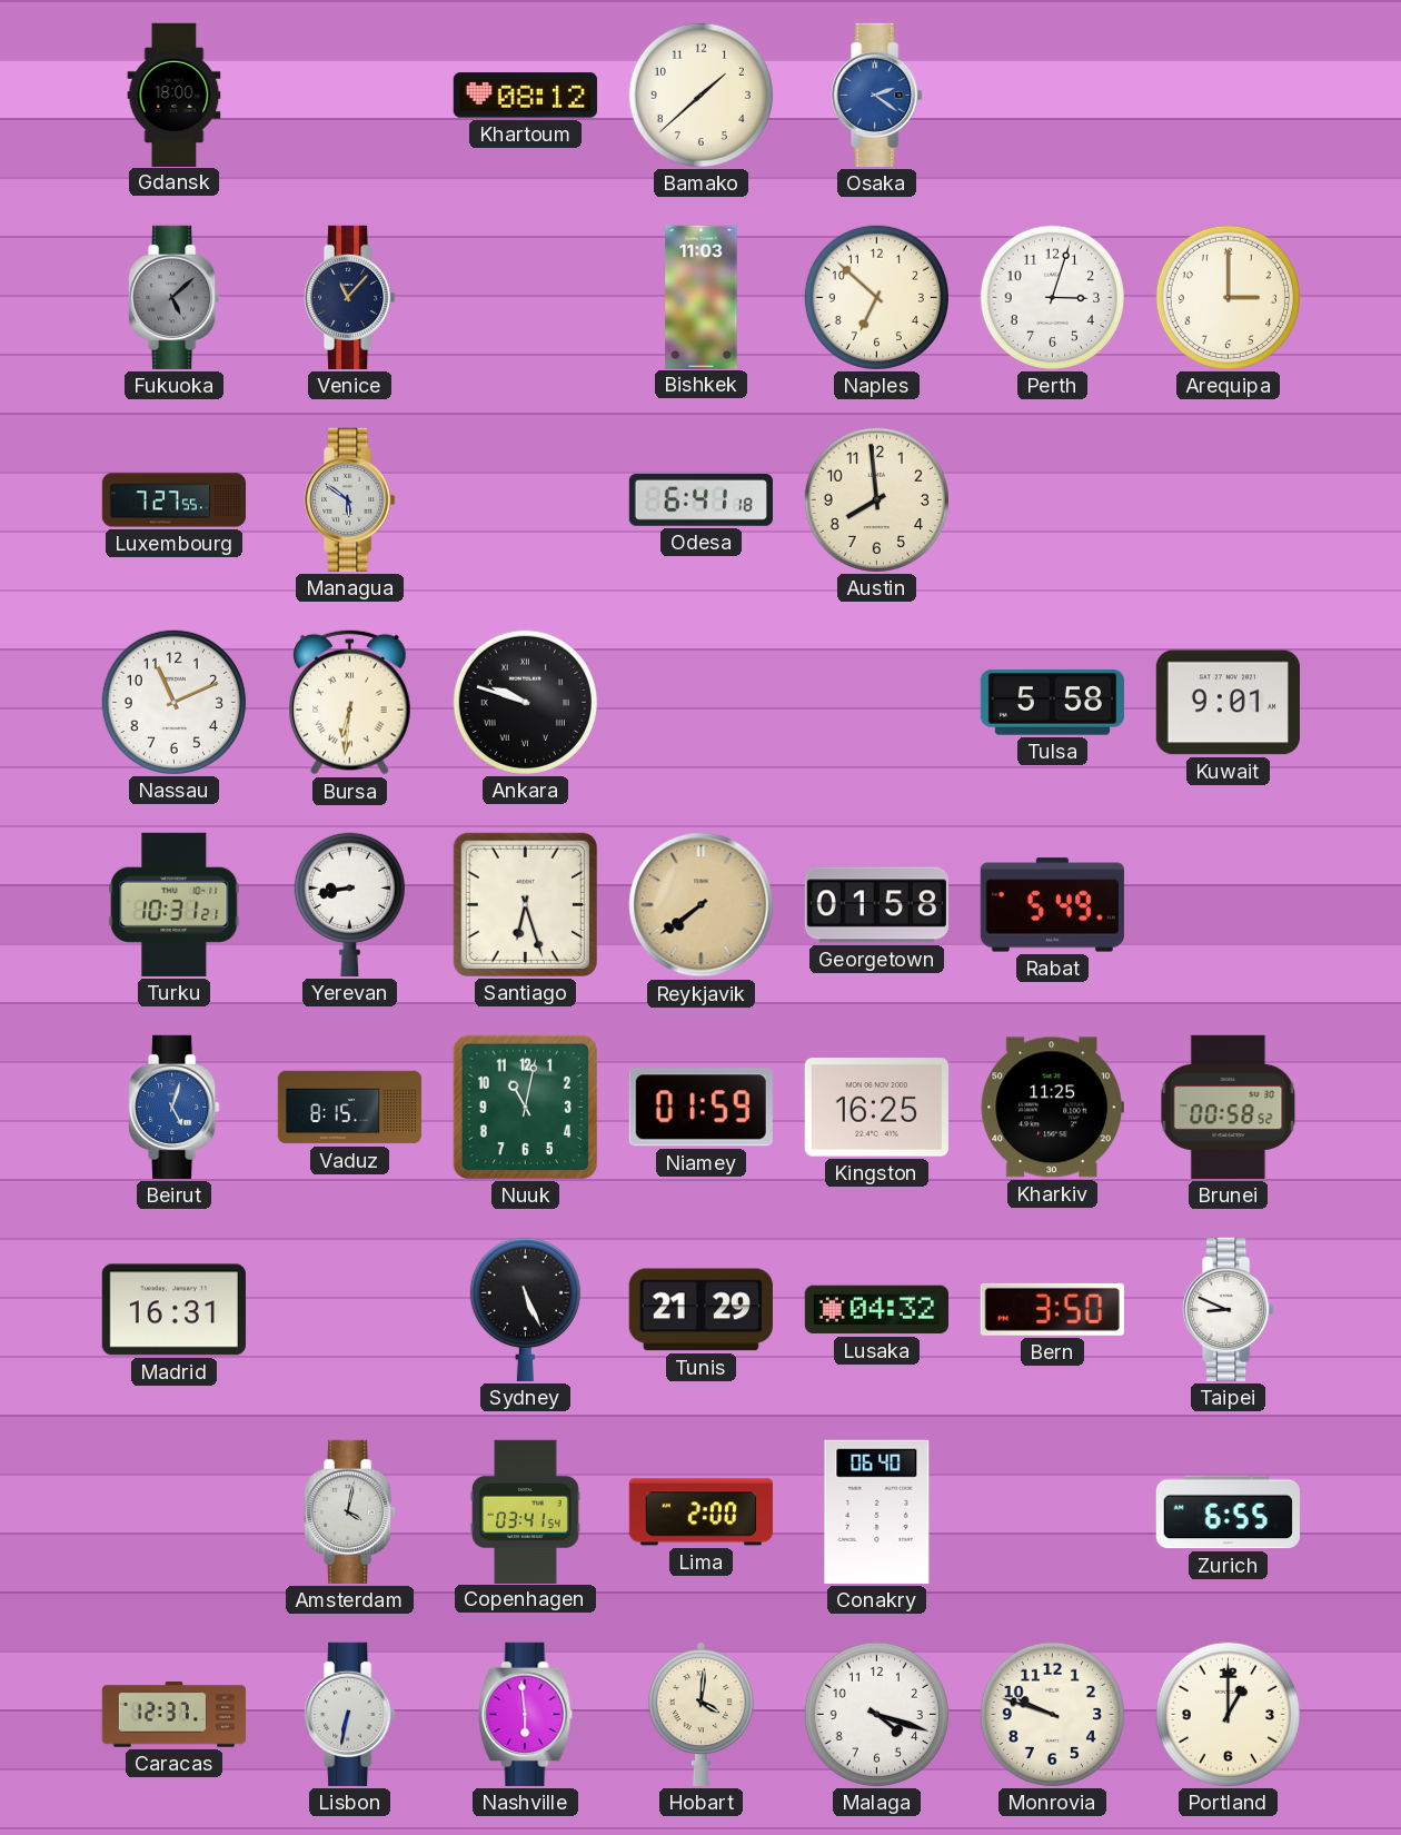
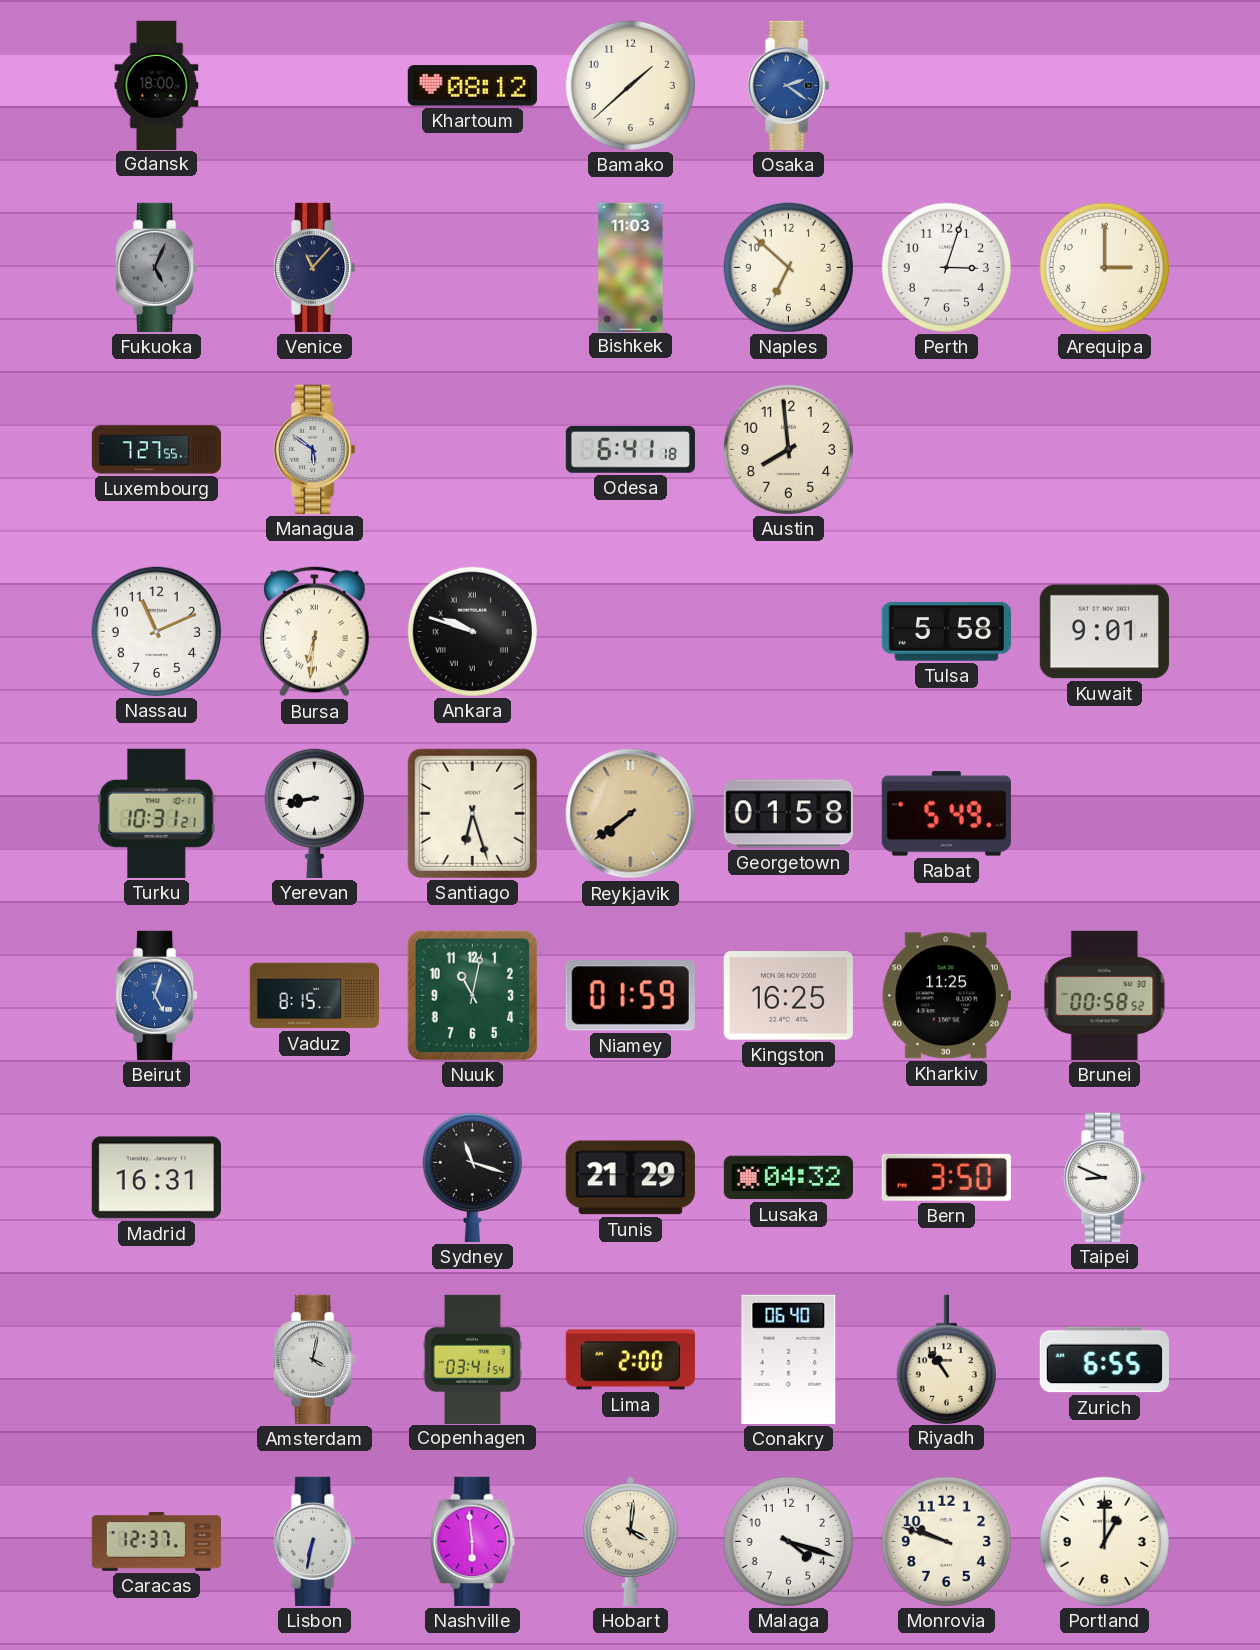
Fukuoka: 5:08 -> 5:04 (157, 267)
Sydney: 5:26 -> 11:18 (472, 1177)
Riyadh: none -> 10:54 (946, 1359)
